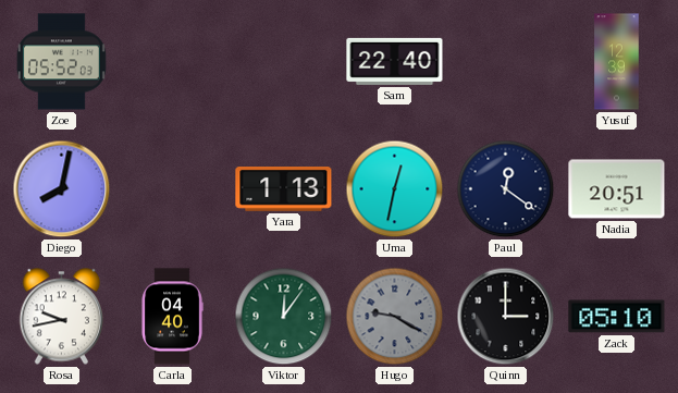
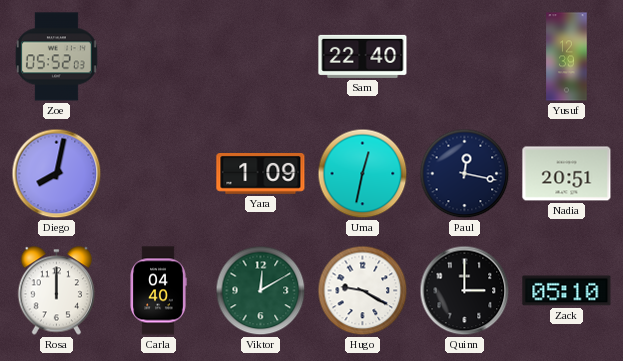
Yara: 1:13 -> 1:09 (261, 174)
Paul: 12:21 -> 12:17 (465, 174)
Rosa: 9:43 -> 12:00 (57, 291)
Viktor: 12:06 -> 12:10 (261, 291)
Hugo dial: grey -> white (363, 291)
